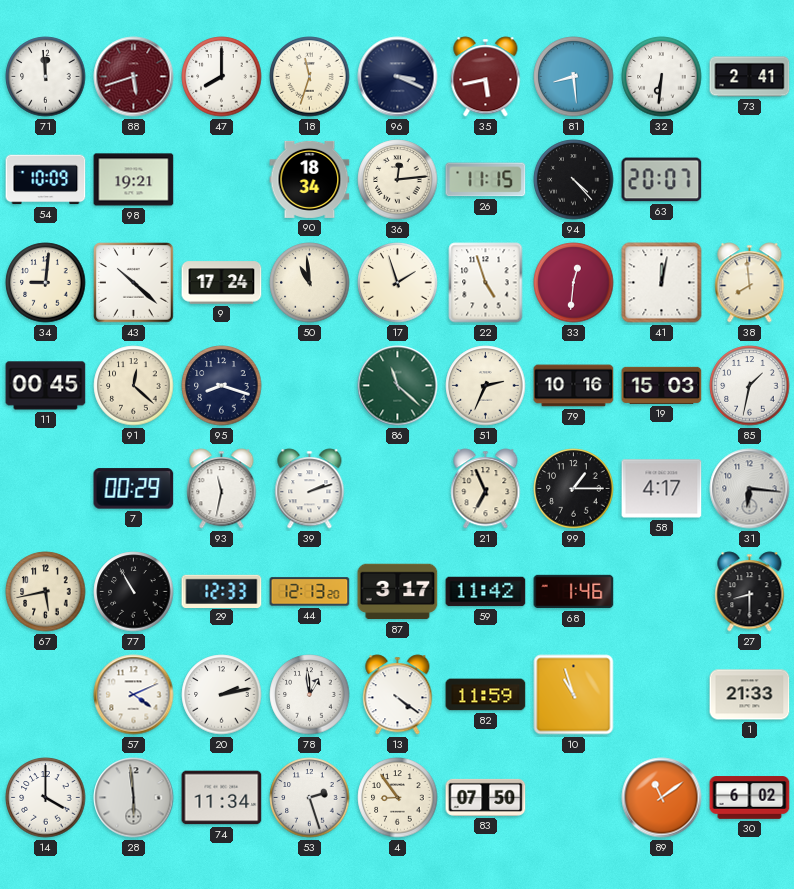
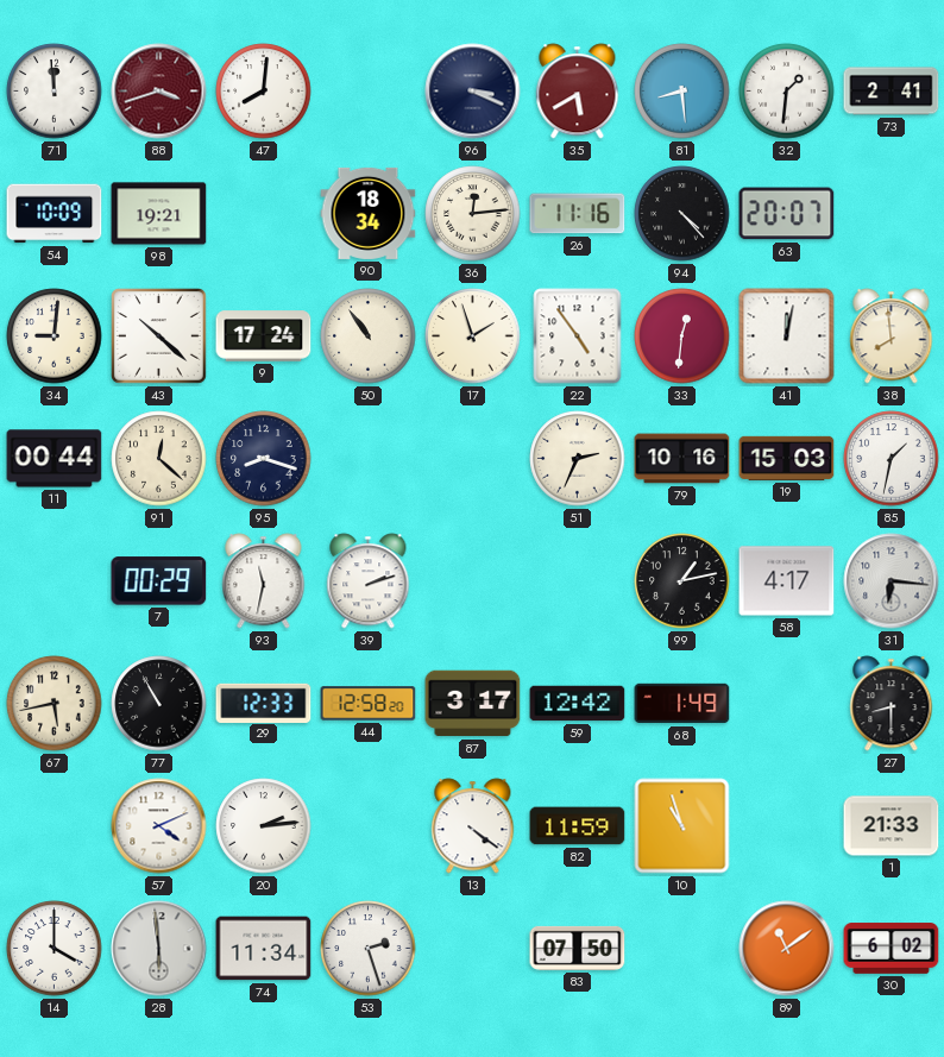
88: 5:42 -> 3:42 (159, 92)
47: 8:00 -> 8:01 (264, 92)
18: 11:33 -> none (310, 77)
35: 5:43 -> 5:40 (578, 92)
32: 6:31 -> 1:31 (787, 92)
26: 11:15 -> 11:16 (578, 214)
50: 10:59 -> 10:54 (369, 336)
22: 4:57 -> 4:54 (578, 336)
11: 00:45 -> 00:44 (55, 459)
86: 11:22 -> none (398, 386)
21: 6:56 -> none (486, 489)
99: 1:15 -> 1:13 (682, 581)
44: 12:13 -> 12:58 (369, 704)
59: 11:42 -> 12:42 (578, 704)
68: 1:46 -> 1:49 (682, 704)
20: 2:13 -> 2:14 (264, 826)
78: 12:59 -> none (310, 695)
4: 8:54 -> none (398, 798)
